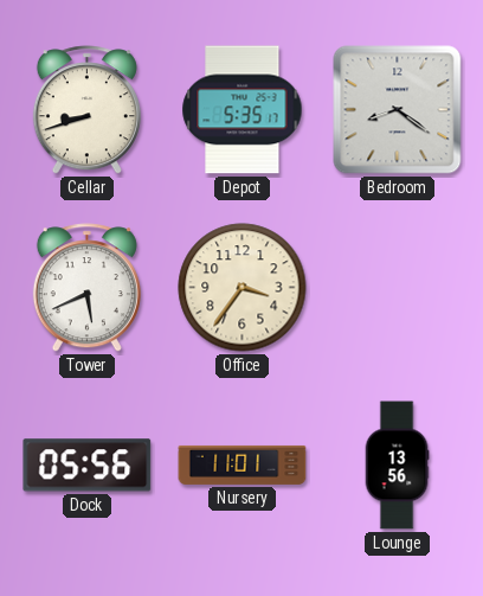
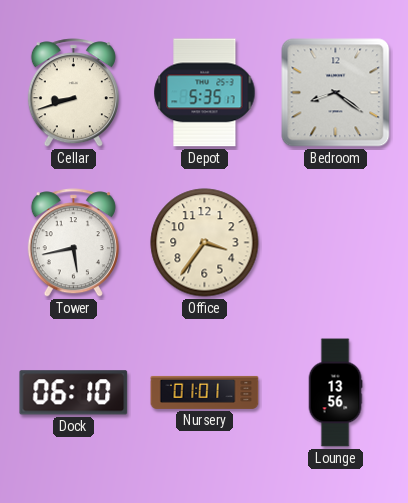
Tower: 5:41 -> 5:43 (73, 243)
Dock: 05:56 -> 06:10 (74, 393)
Nursery: 11:01 -> 01:01 (205, 392)
